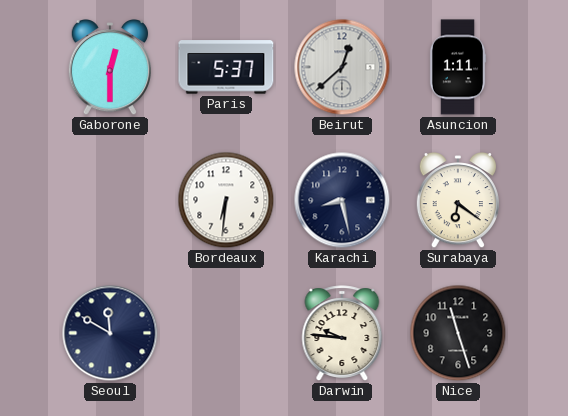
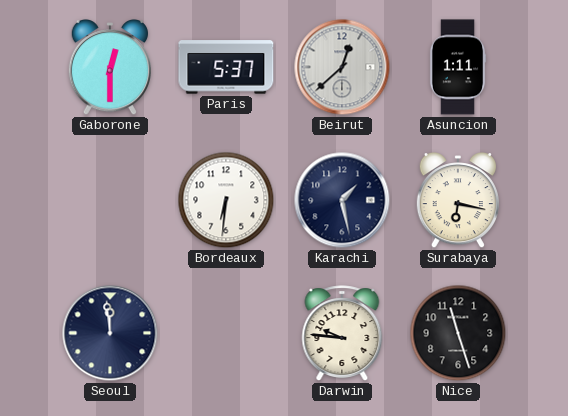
Karachi: 8:28 -> 1:28 (342, 200)
Surabaya: 6:21 -> 6:17 (458, 201)
Seoul: 11:50 -> 11:59 (110, 333)
